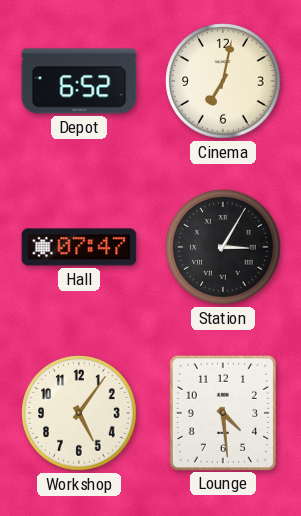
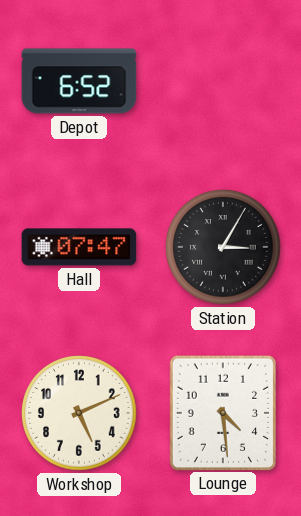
Cinema: 7:02 -> none (223, 81)
Workshop: 5:06 -> 5:11 (79, 413)
